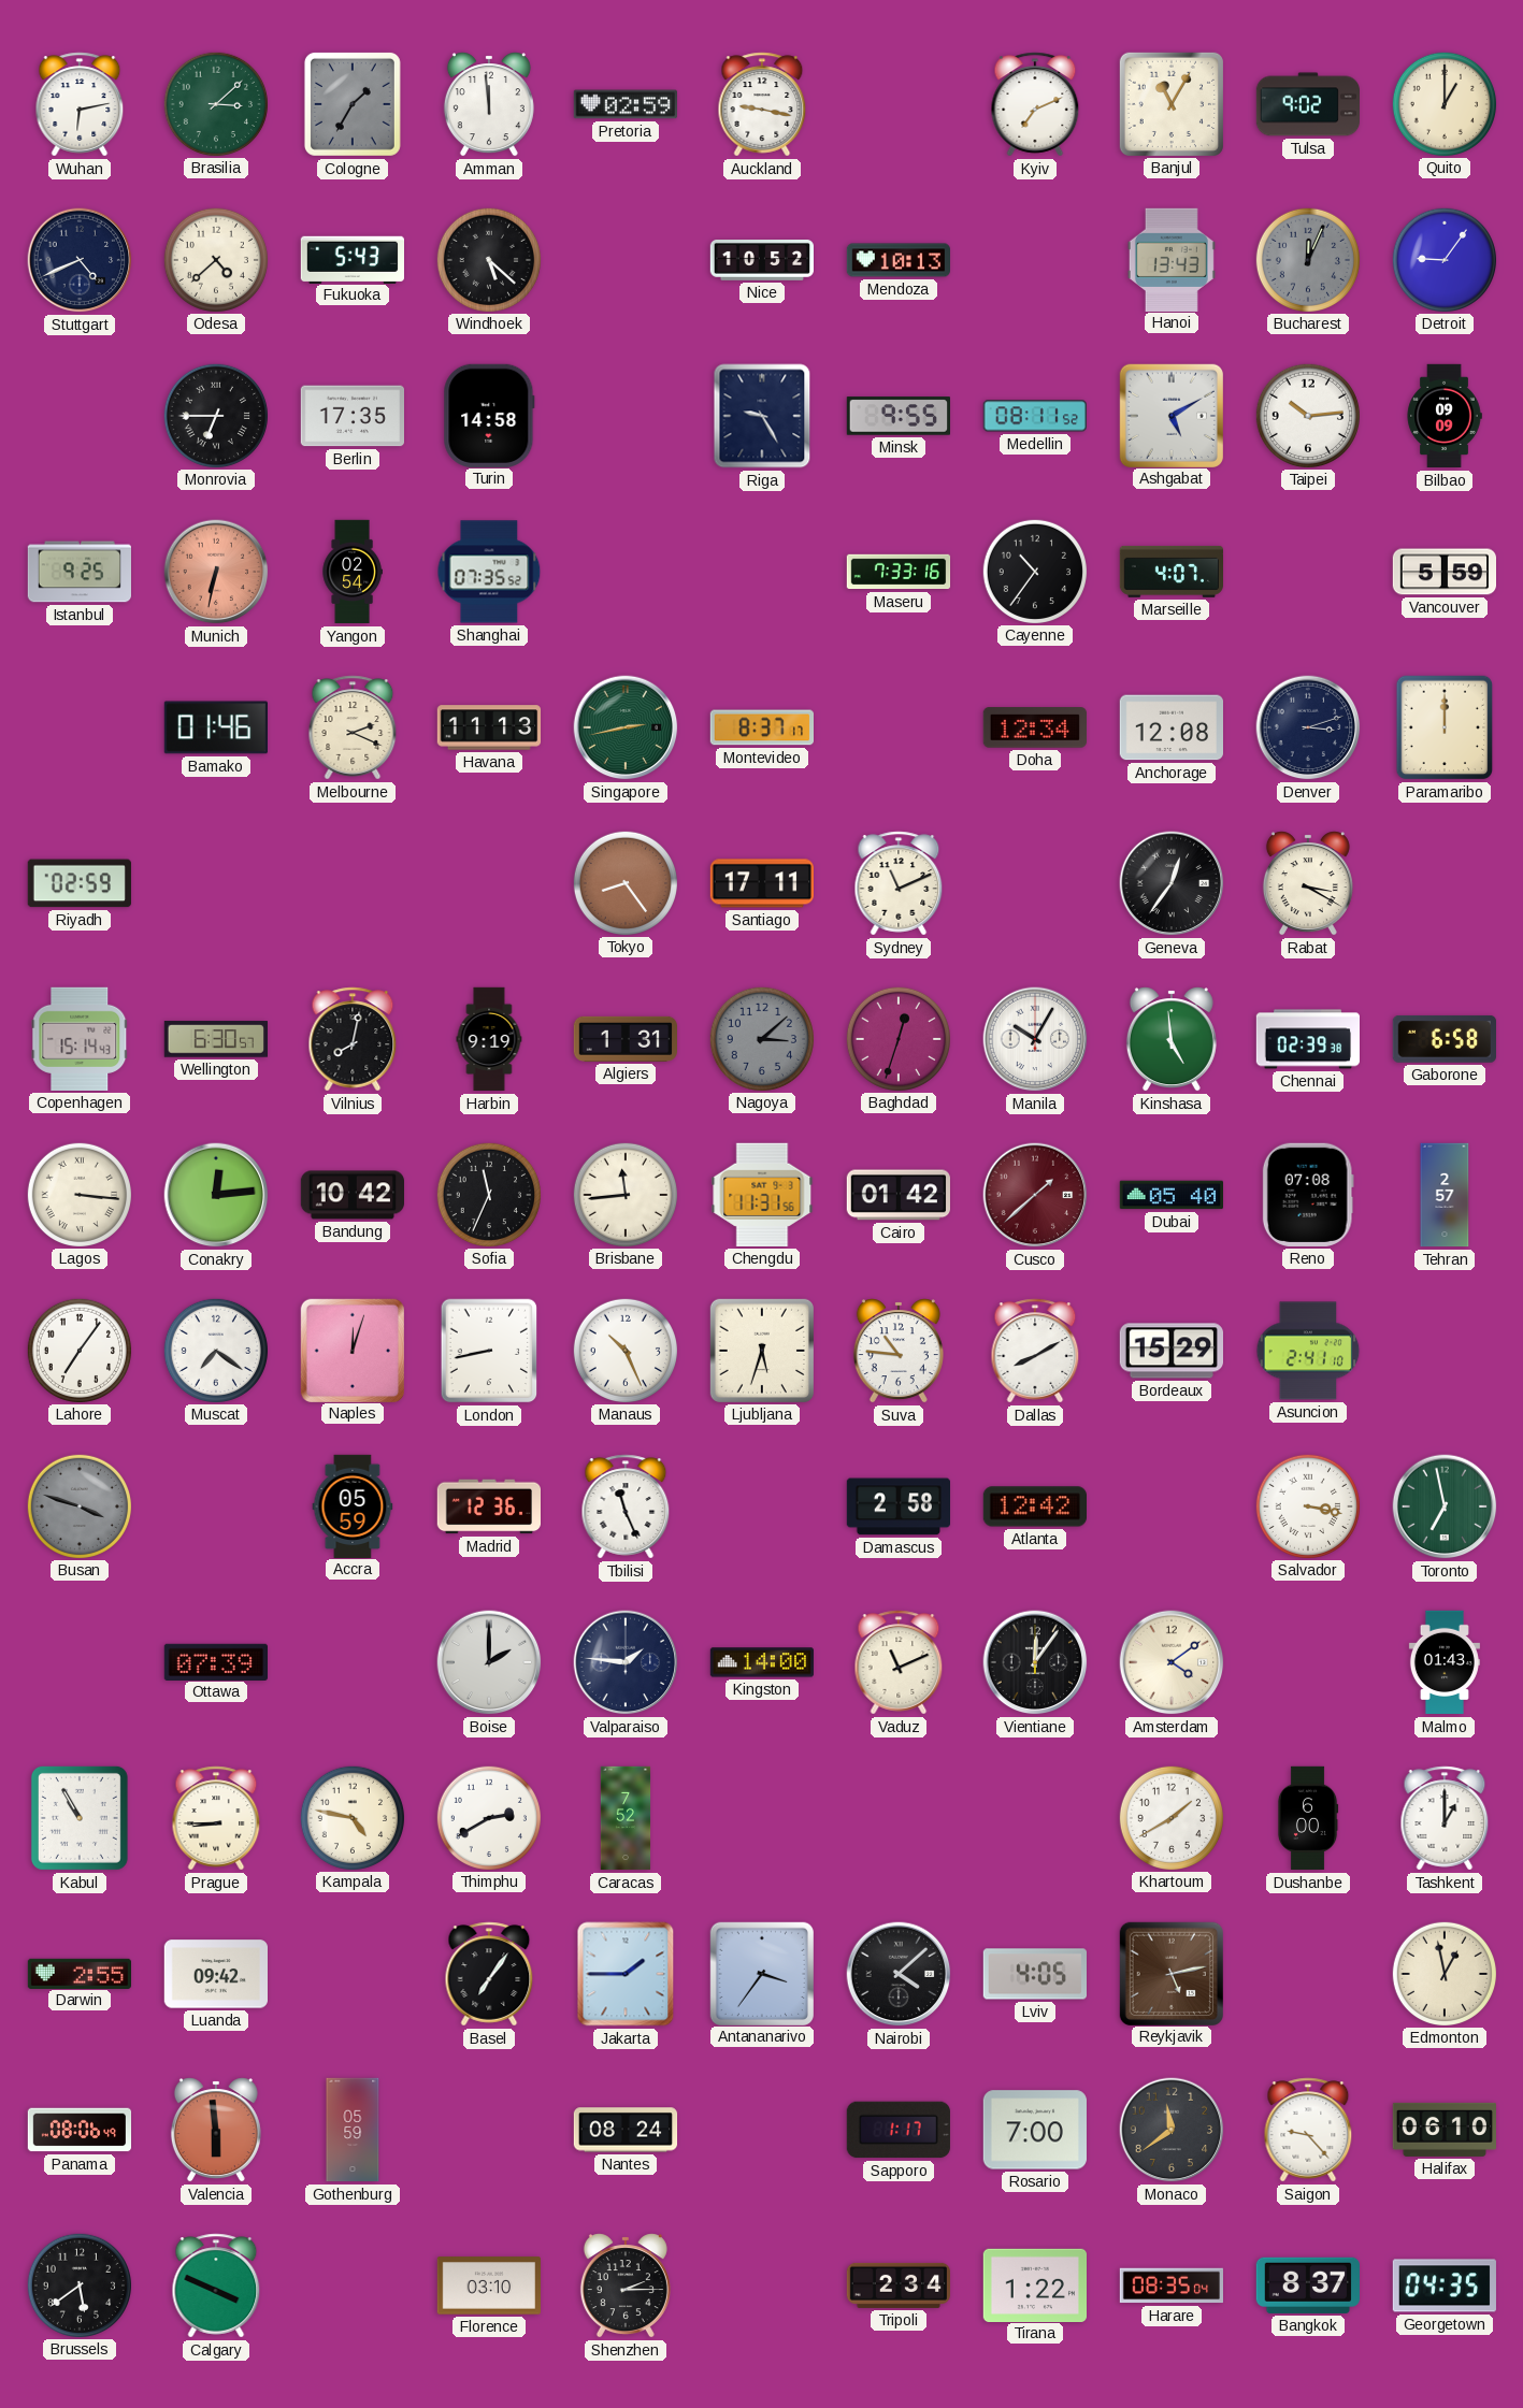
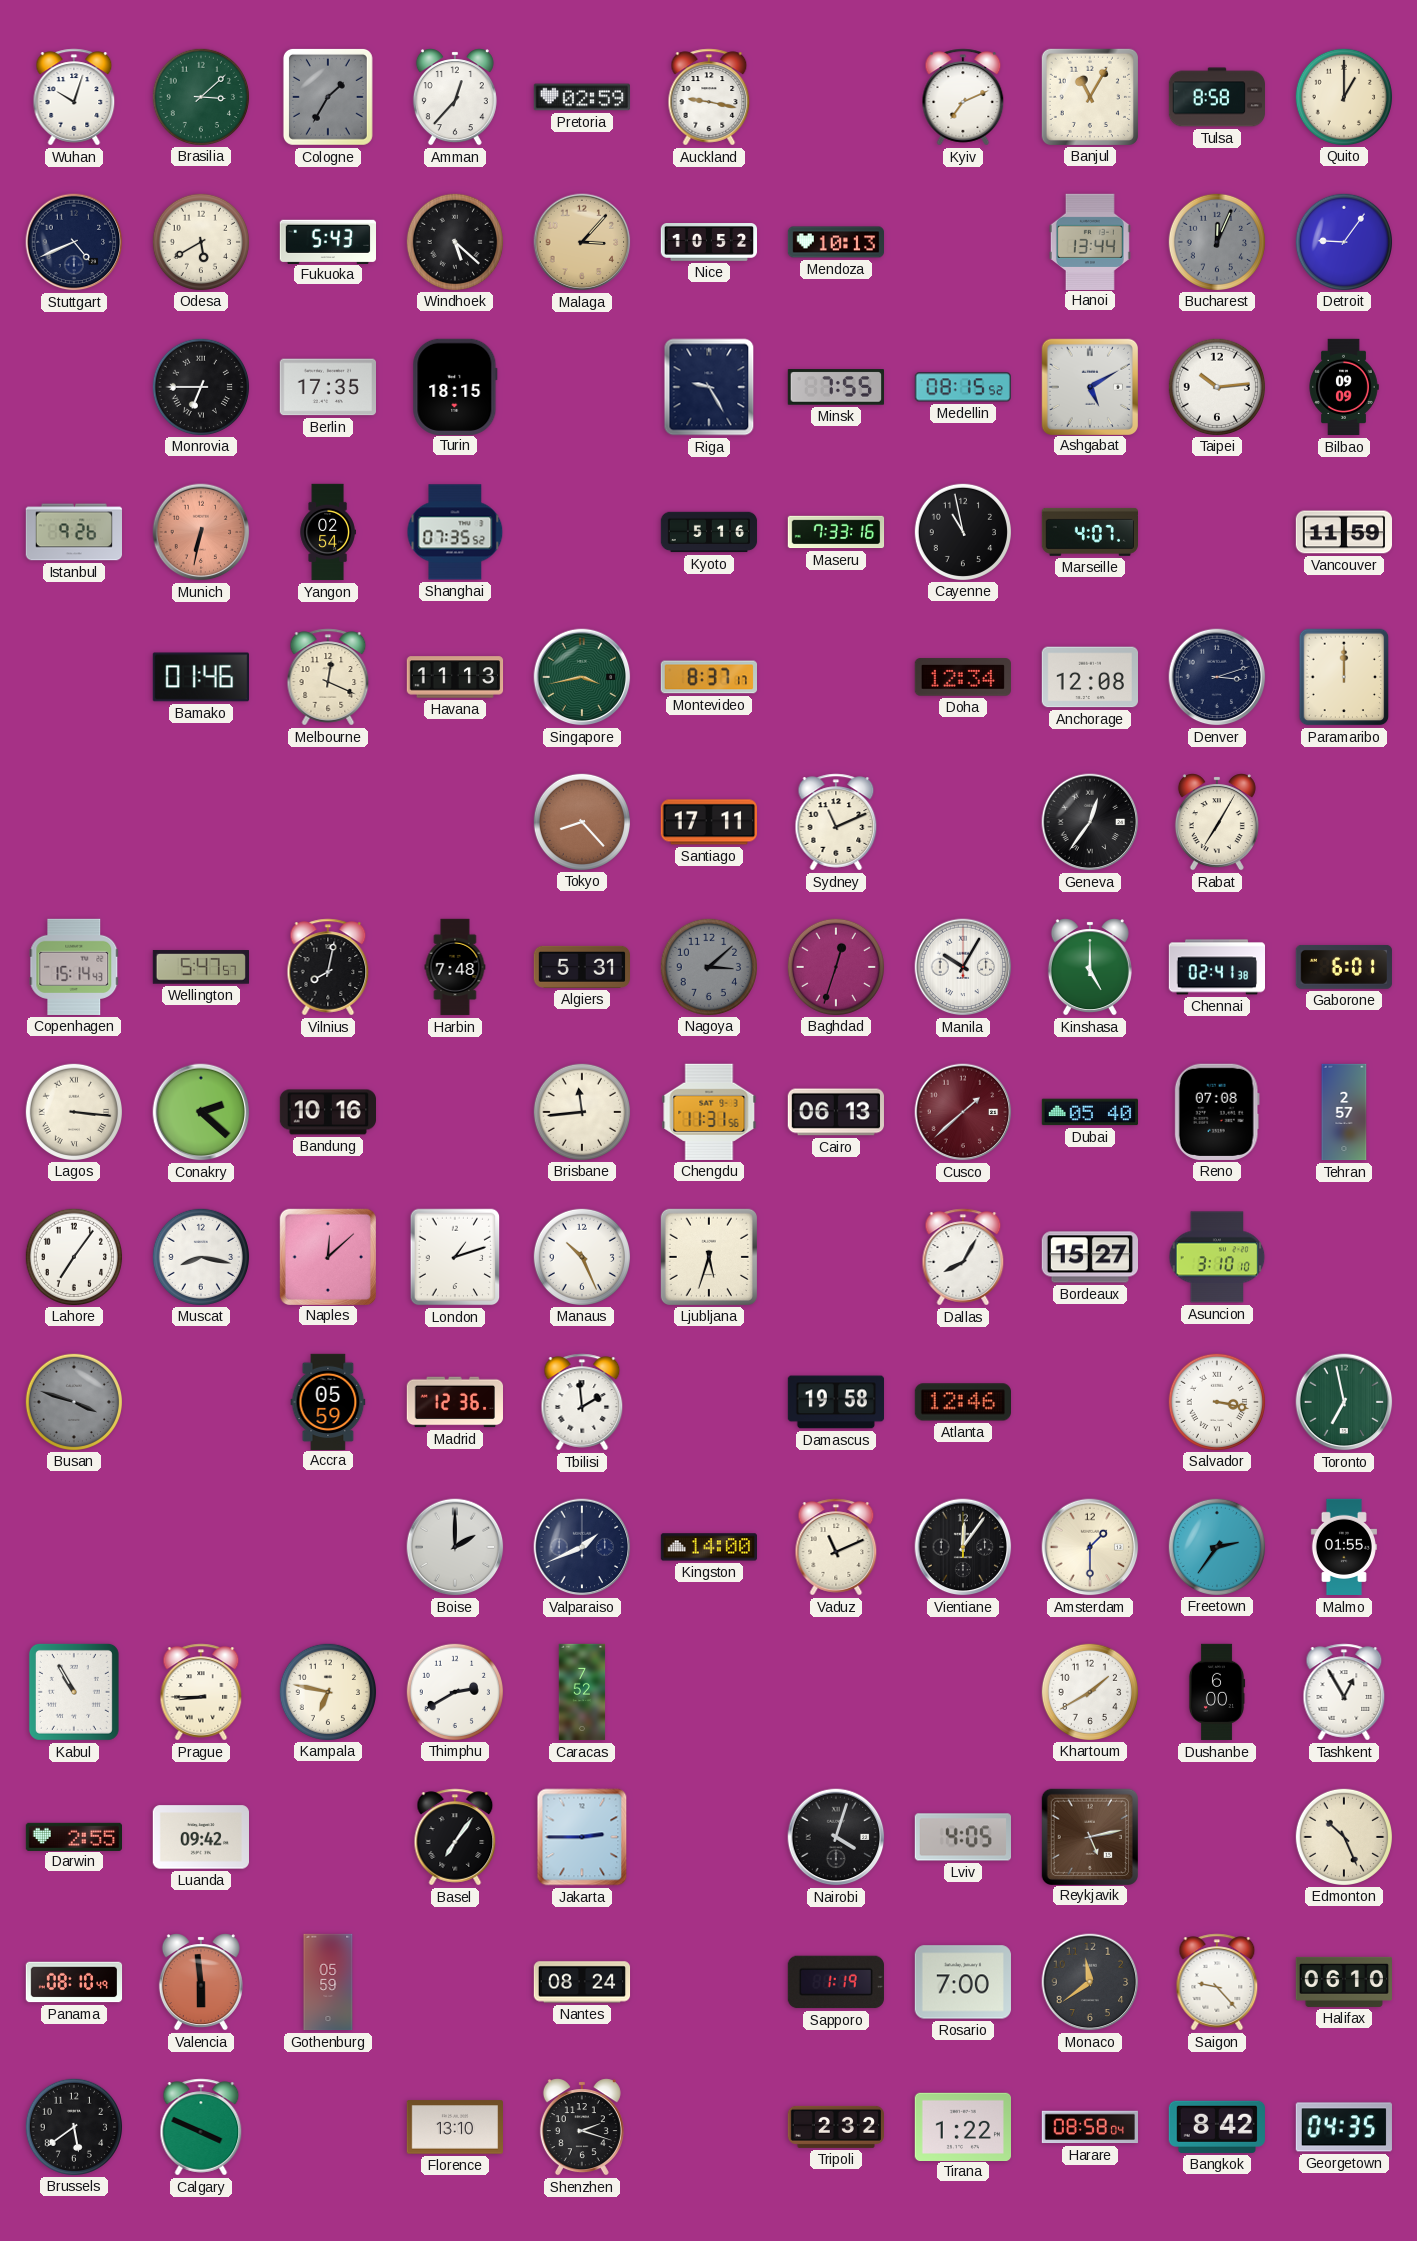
Wuhan: 6:13 -> 10:03 (74, 97)
Amman: 11:59 -> 12:37 (455, 97)
Tulsa: 9:02 -> 8:58 (1216, 97)
Odesa: 4:38 -> 5:40 (200, 241)
Malaga: none -> 3:07 (582, 242)
Hanoi: 13:43 -> 13:44 (1090, 241)
Turin: 14:58 -> 18:15 (455, 386)
Minsk: 9:55 -> 7:55 (835, 387)
Medellin: 08:11 -> 08:15 (963, 387)
Istanbul: 9:25 -> 9:26 (73, 532)
Kyoto: none -> 5:16 (709, 532)
Cayenne: 10:36 -> 10:58 (962, 531)
Vancouver: 5:59 -> 11:59 (1343, 532)
Melbourne: 2:19 -> 12:19 (328, 677)
Singapore: 2:43 -> 3:43 (582, 677)
Riyadh: 02:59 -> none (80, 883)
Tokyo: 8:24 -> 8:23 (581, 821)
Rabat: 3:20 -> 7:05 (1217, 822)
Wellington: 6:30 -> 5:47 (200, 967)
Harbin: 9:19 -> 7:48 (455, 967)
Algiers: 1:31 -> 5:31 (581, 967)
Kinshasa: 4:59 -> 5:00 (1090, 967)
Chennai: 02:39 -> 02:41 (1216, 967)
Gaborone: 6:58 -> 6:01 (1344, 967)
Conakry: 12:14 -> 2:22 (201, 1112)
Bandung: 10:42 -> 10:16 (327, 1112)
Sofia: 11:34 -> none (488, 1194)
Cairo: 01:42 -> 06:13 (835, 1112)
Muscat: 7:21 -> 8:17 (200, 1256)
Naples: 12:03 -> 12:08 (327, 1256)
London: 8:43 -> 1:12 (455, 1257)
Suva: 10:46 -> none (899, 1351)
Dallas: 8:10 -> 8:05 (963, 1257)
Bordeaux: 15:29 -> 15:27 (1089, 1257)
Asuncion: 2:41 -> 3:10 (1217, 1257)
Tbilisi: 11:26 -> 1:59 (582, 1402)
Damascus: 2:58 -> 19:58 (835, 1402)
Atlanta: 12:42 -> 12:46 (962, 1402)
Ottawa: 07:39 -> none (215, 1661)
Valparaiso: 1:46 -> 1:41 (582, 1547)
Amsterdam: 4:09 -> 1:30 (1090, 1547)
Freetown: none -> 2:36 (1216, 1546)
Malmo: 01:43 -> 01:55 (1344, 1547)
Kampala: 4:47 -> 6:47 (327, 1691)
Tashkent: 1:00 -> 12:55 (1344, 1692)
Jakarta: 1:45 -> 2:45 (582, 1837)
Antananarivo: 3:36 -> none (761, 1973)
Nairobi: 4:08 -> 4:03 (836, 1837)
Edmonton: 12:58 -> 10:26 (1343, 1836)
Panama: 08:06 -> 08:10 (74, 1982)
Sapporo: 1:17 -> 1:19 (836, 1982)
Florence: 03:10 -> 13:10 (454, 2127)
Shenzhen: 2:15 -> 2:18 (582, 2127)
Tripoli: 2:34 -> 2:32 (835, 2127)
Harare: 08:35 -> 08:58 (1089, 2127)
Bangkok: 8:37 -> 8:42 (1217, 2127)
